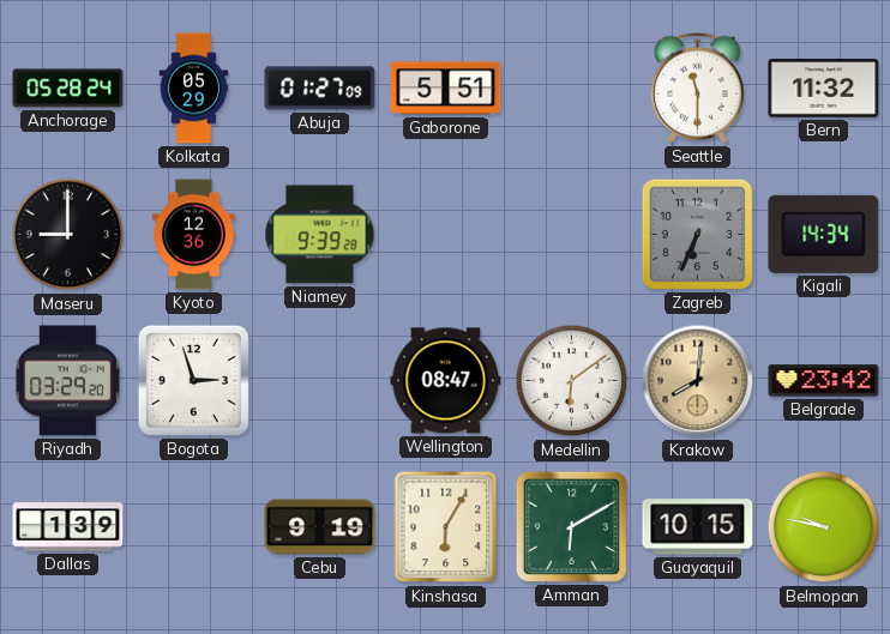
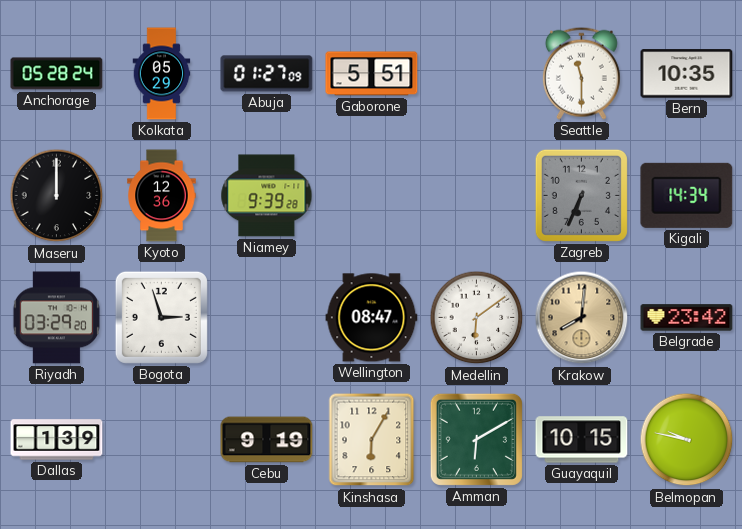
Bern: 11:32 -> 10:35 (687, 74)
Maseru: 9:00 -> 12:00 (57, 196)
